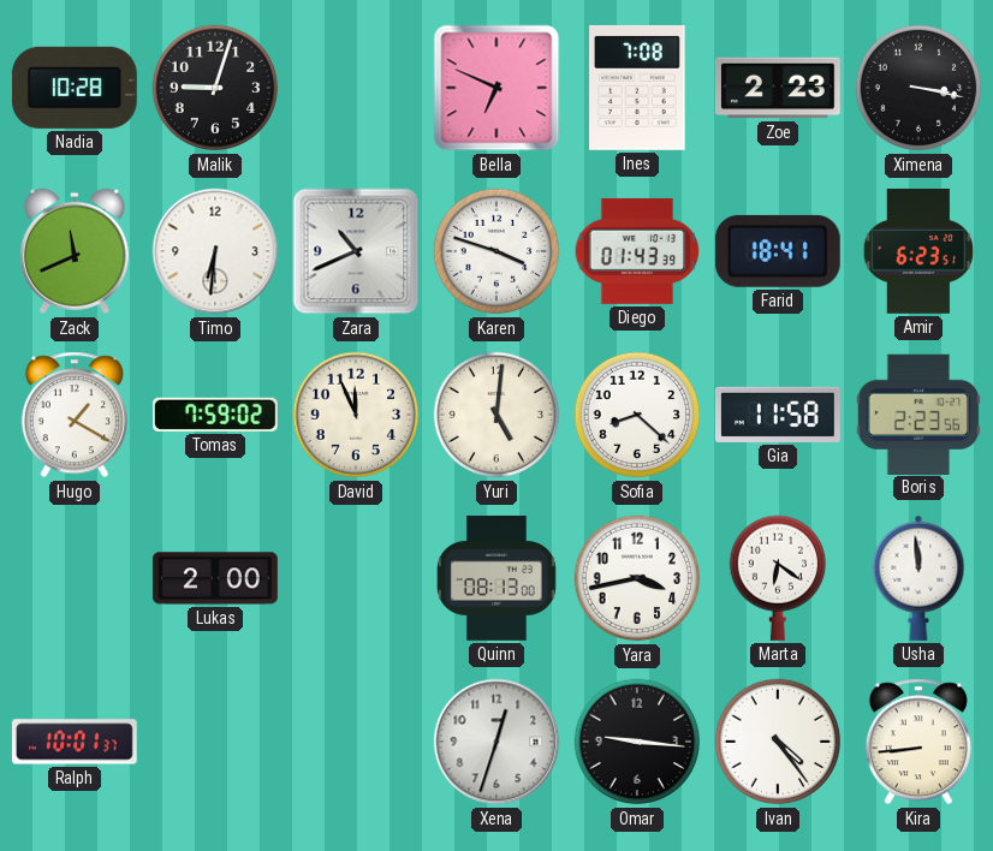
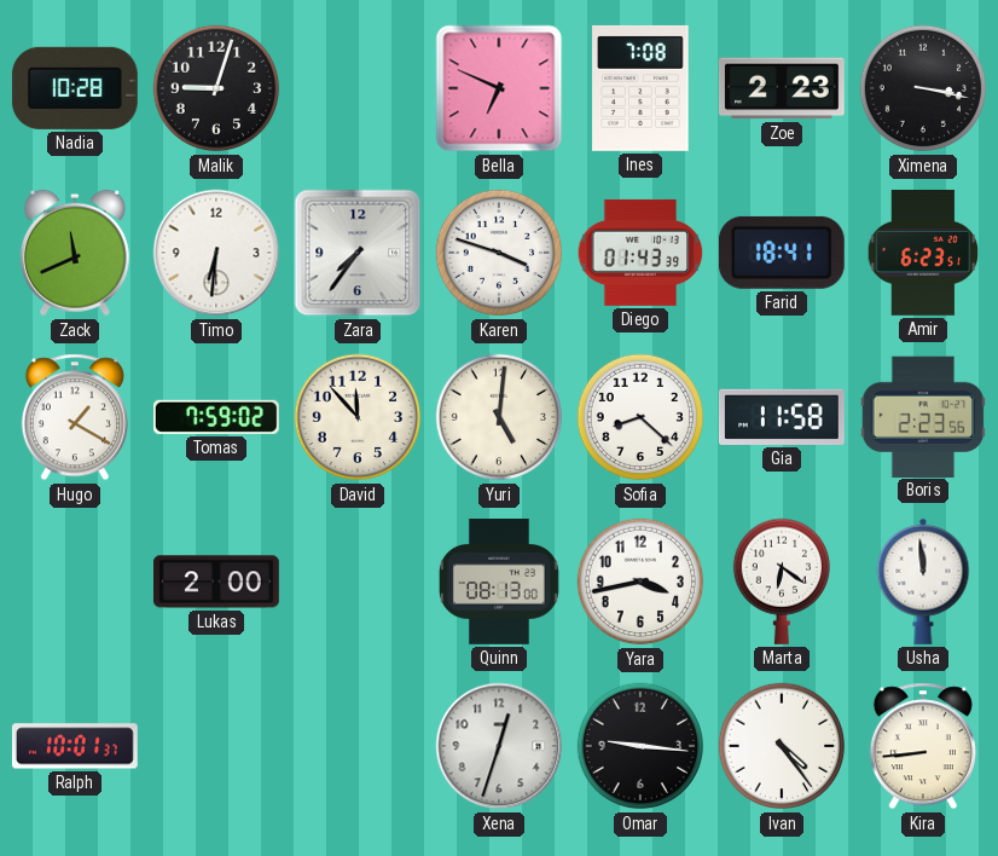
Zara: 10:41 -> 7:36 (358, 253)
David: 11:56 -> 11:53 (358, 417)
